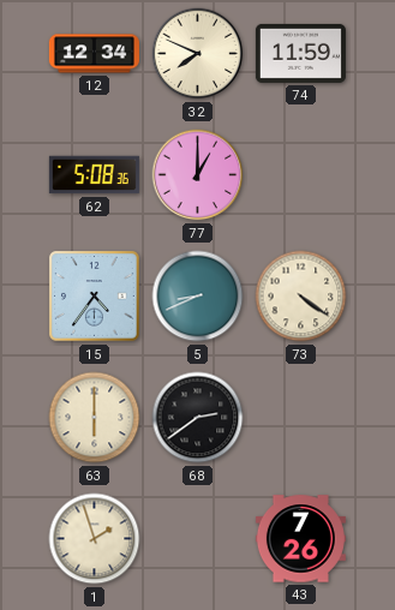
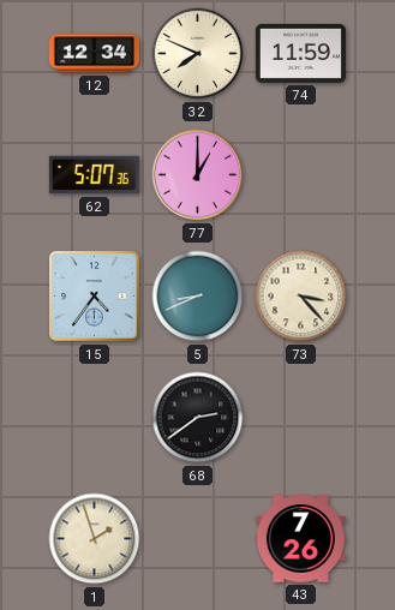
62: 5:08 -> 5:07 (94, 175)
73: 4:21 -> 3:23 (301, 297)
63: 6:00 -> none (95, 418)
